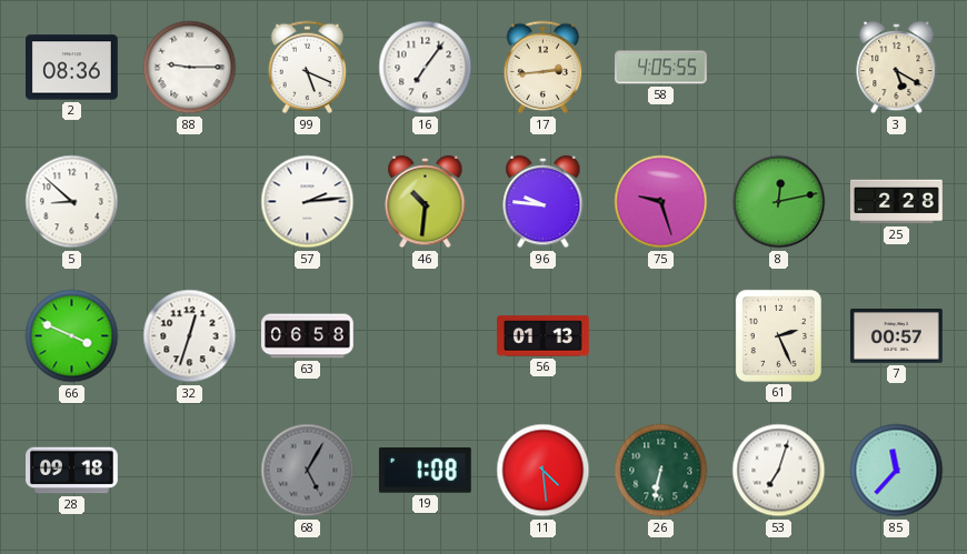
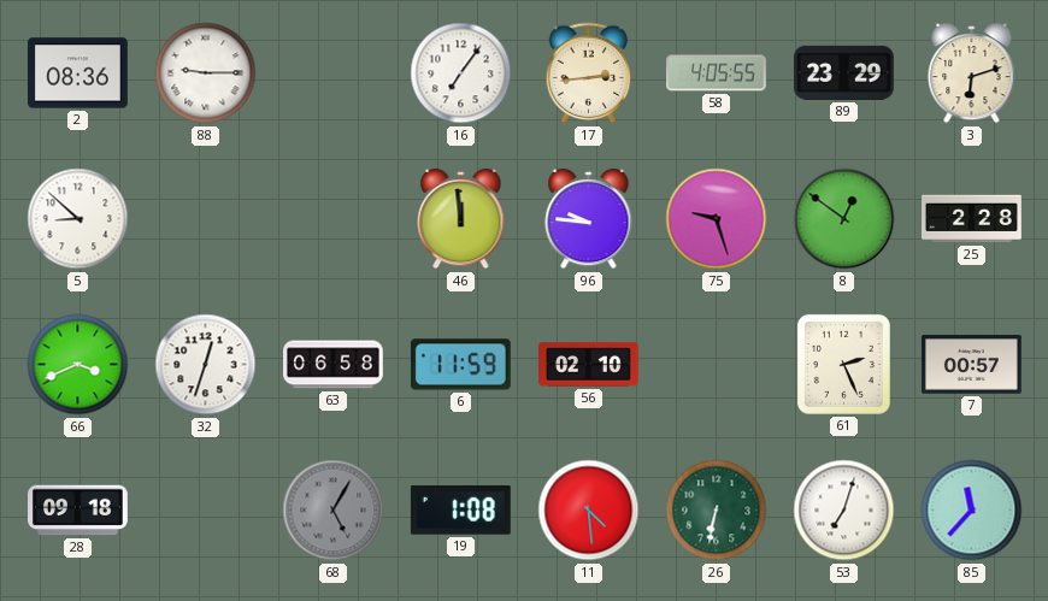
99: 5:19 -> none (308, 68)
89: none -> 23:29 (844, 72)
3: 5:20 -> 6:12 (972, 73)
57: 2:14 -> none (308, 202)
46: 10:31 -> 11:59 (461, 219)
8: 12:13 -> 12:51 (844, 219)
66: 3:49 -> 3:41 (78, 365)
6: none -> 11:59 (460, 365)
56: 01:13 -> 02:10 (589, 365)
